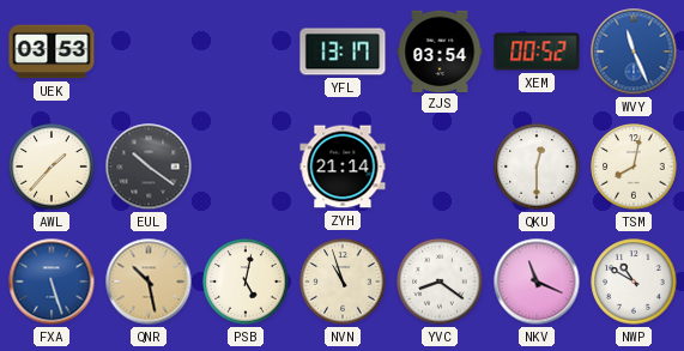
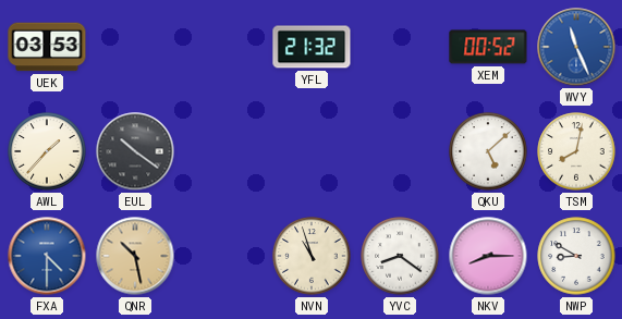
YFL: 13:17 -> 21:32 (312, 47)
ZJS: 03:54 -> none (440, 50)
ZYH: 21:14 -> none (343, 167)
QKU: 12:30 -> 5:08 (488, 151)
FXA: 5:27 -> 4:30 (47, 256)
PSB: 5:02 -> none (246, 282)
NKV: 11:19 -> 8:15 (488, 256)
NWP: 10:50 -> 8:50 (576, 256)
